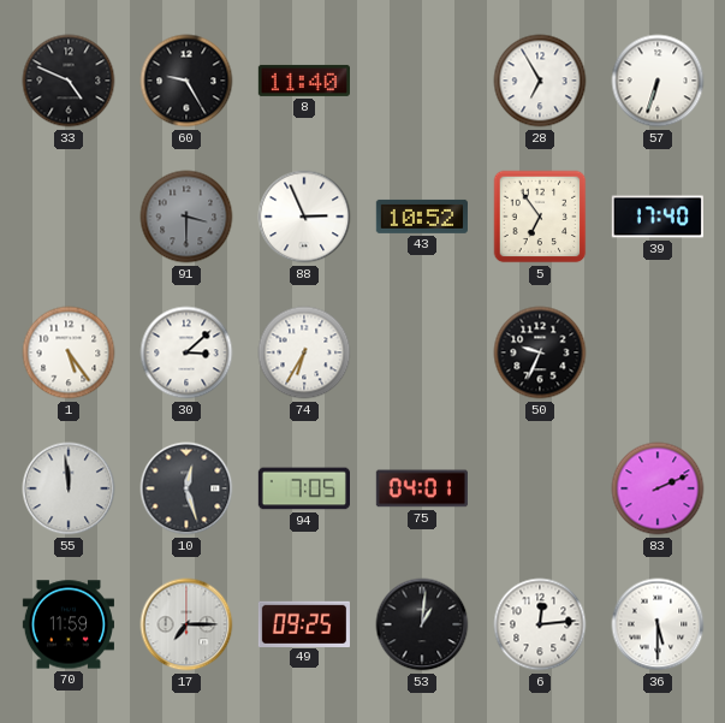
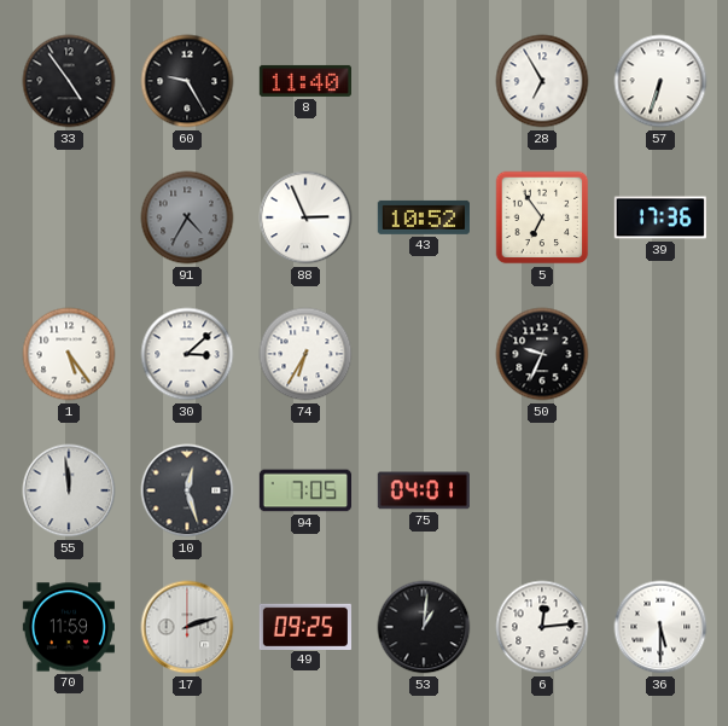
33: 4:49 -> 4:54 (69, 81)
91: 3:30 -> 4:35 (187, 217)
39: 17:40 -> 17:36 (660, 217)
83: 2:11 -> none (658, 488)
17: 7:15 -> 2:12 (187, 627)
